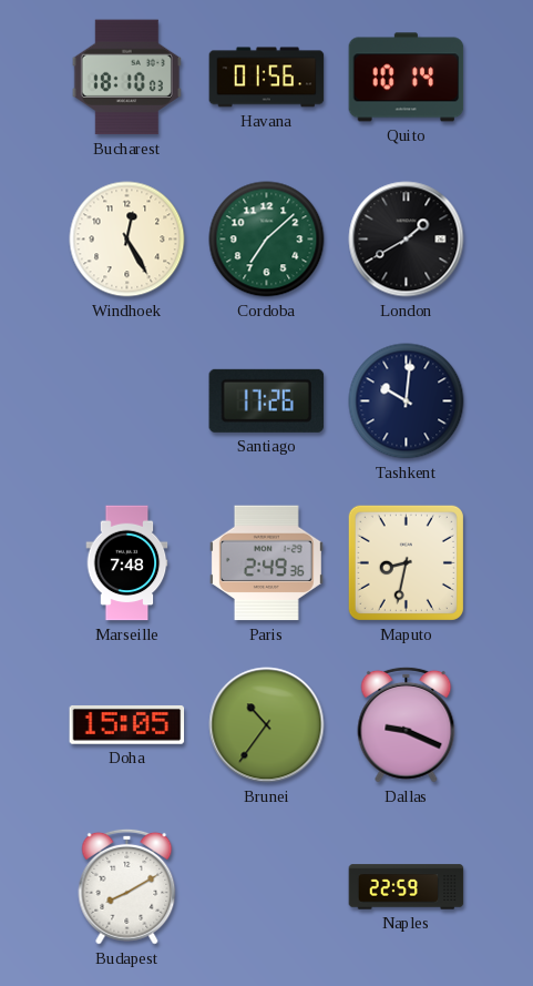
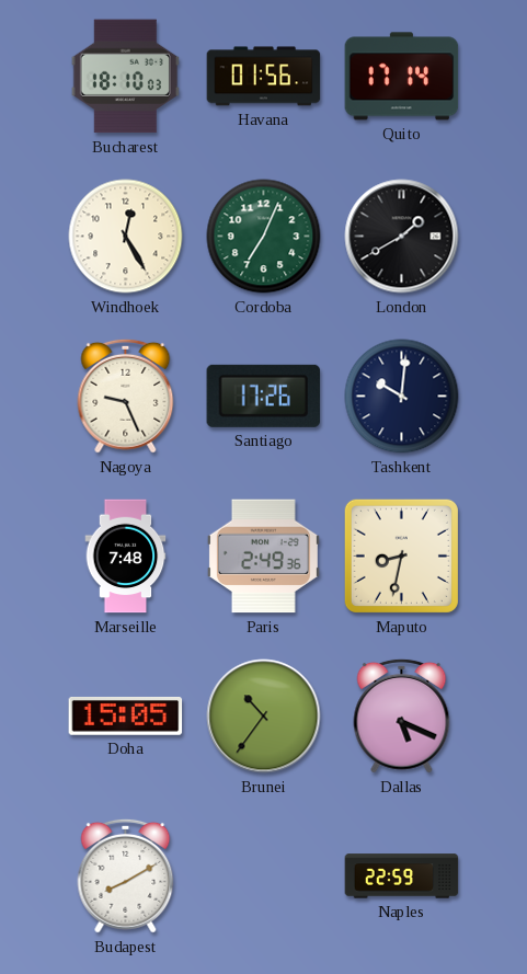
Quito: 10:14 -> 17:14 (402, 77)
Cordoba: 7:08 -> 7:04 (264, 237)
Nagoya: none -> 9:26 (126, 396)
Dallas: 9:19 -> 5:19 (402, 715)
